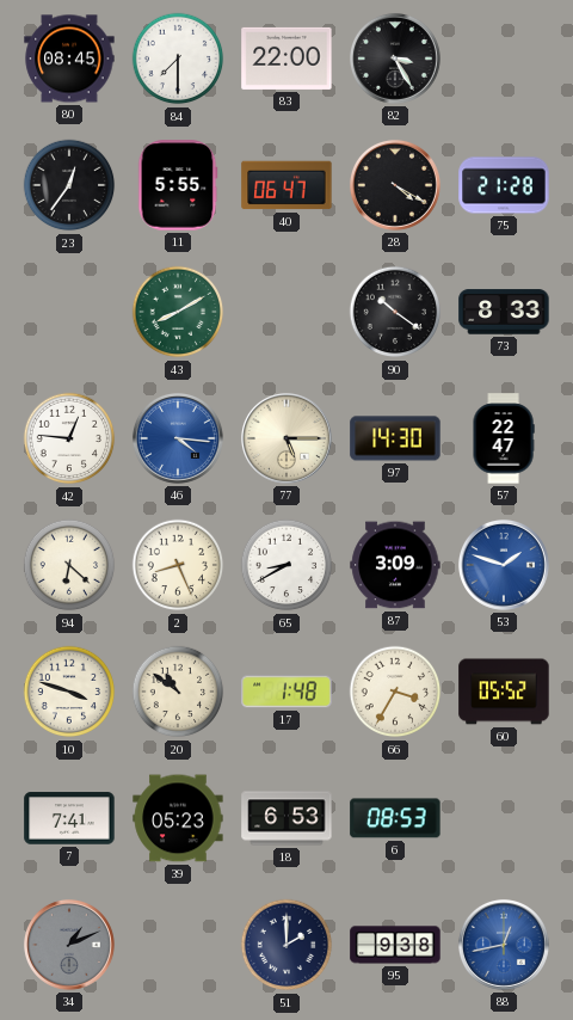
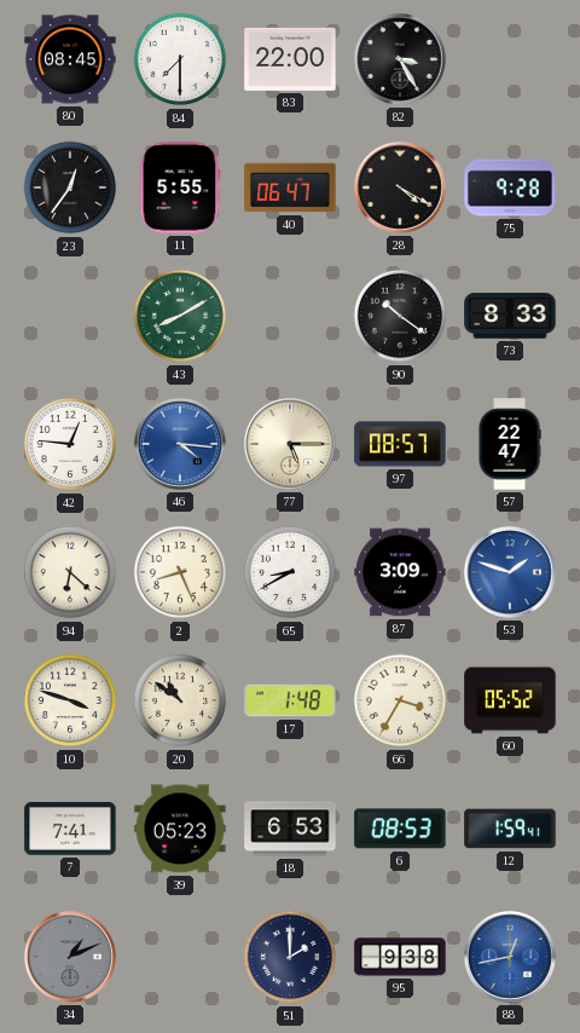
75: 21:28 -> 9:28 (510, 187)
97: 14:30 -> 08:57 (400, 444)
12: none -> 1:59 (510, 829)
